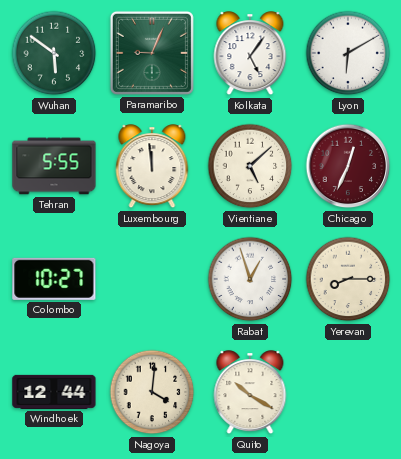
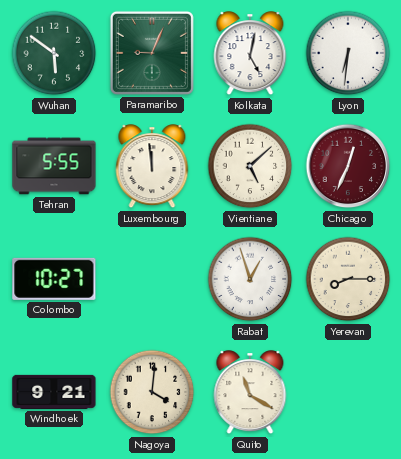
Kolkata: 5:06 -> 5:02 (250, 54)
Lyon: 6:10 -> 6:31 (348, 53)
Windhoek: 12:44 -> 9:21 (54, 392)
Quito: 10:20 -> 11:20 (250, 393)
